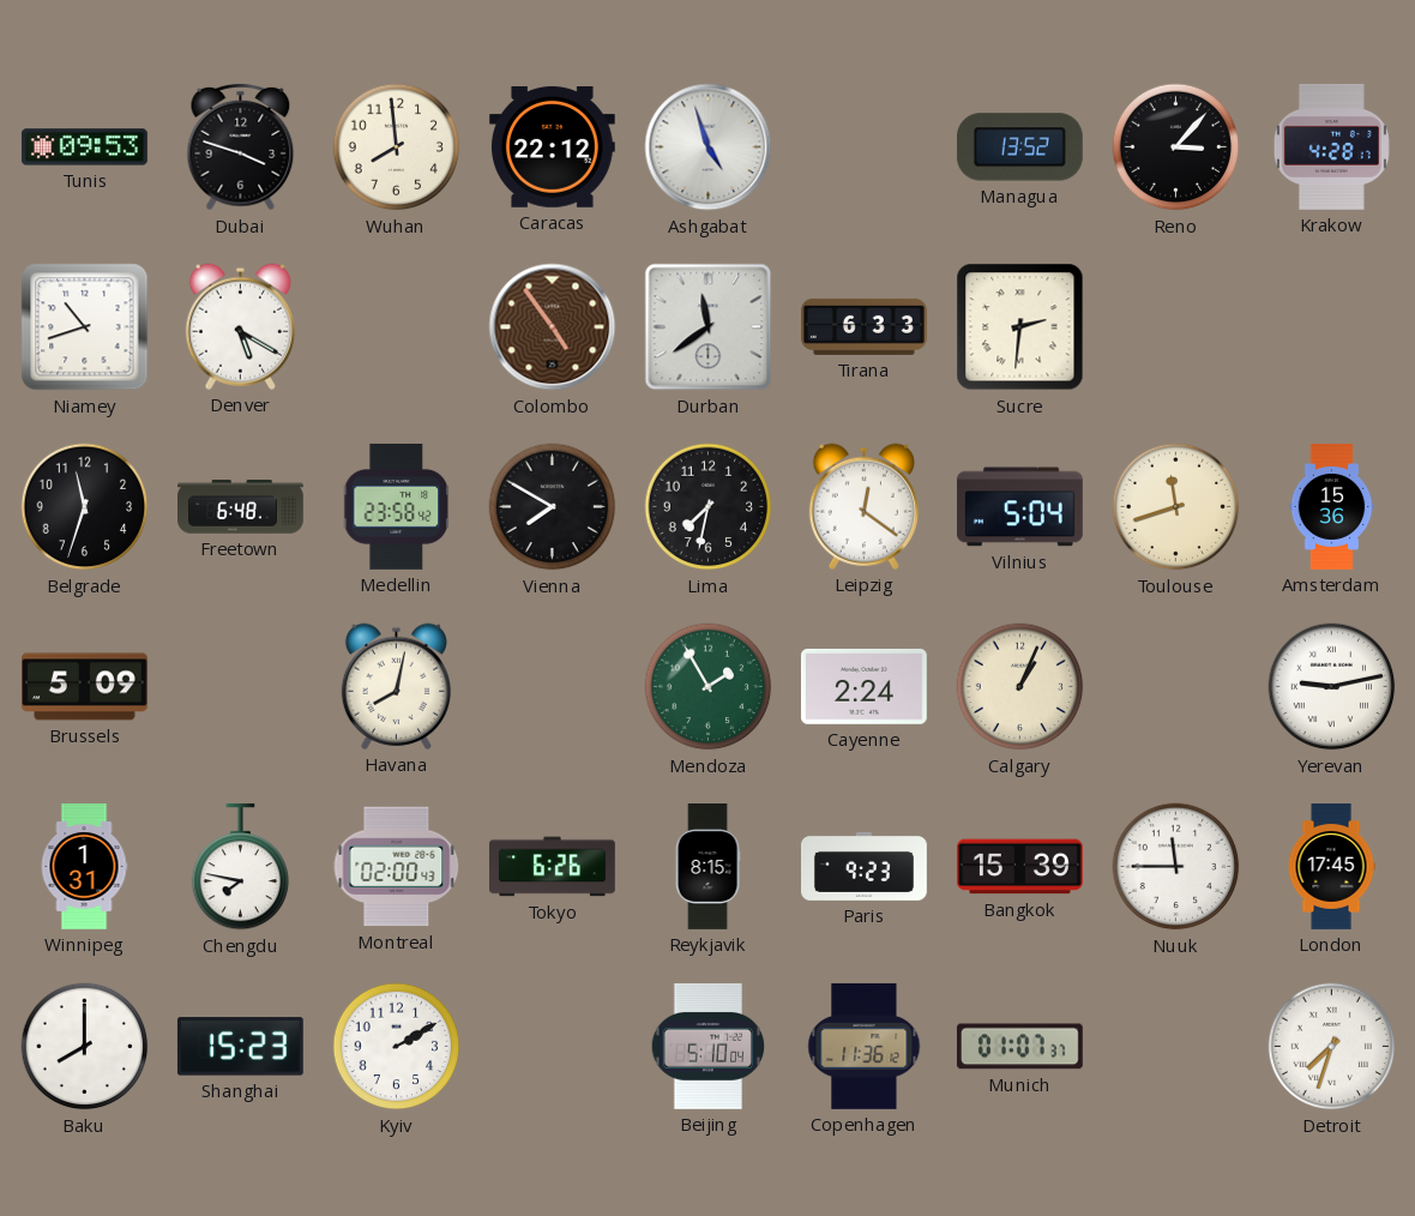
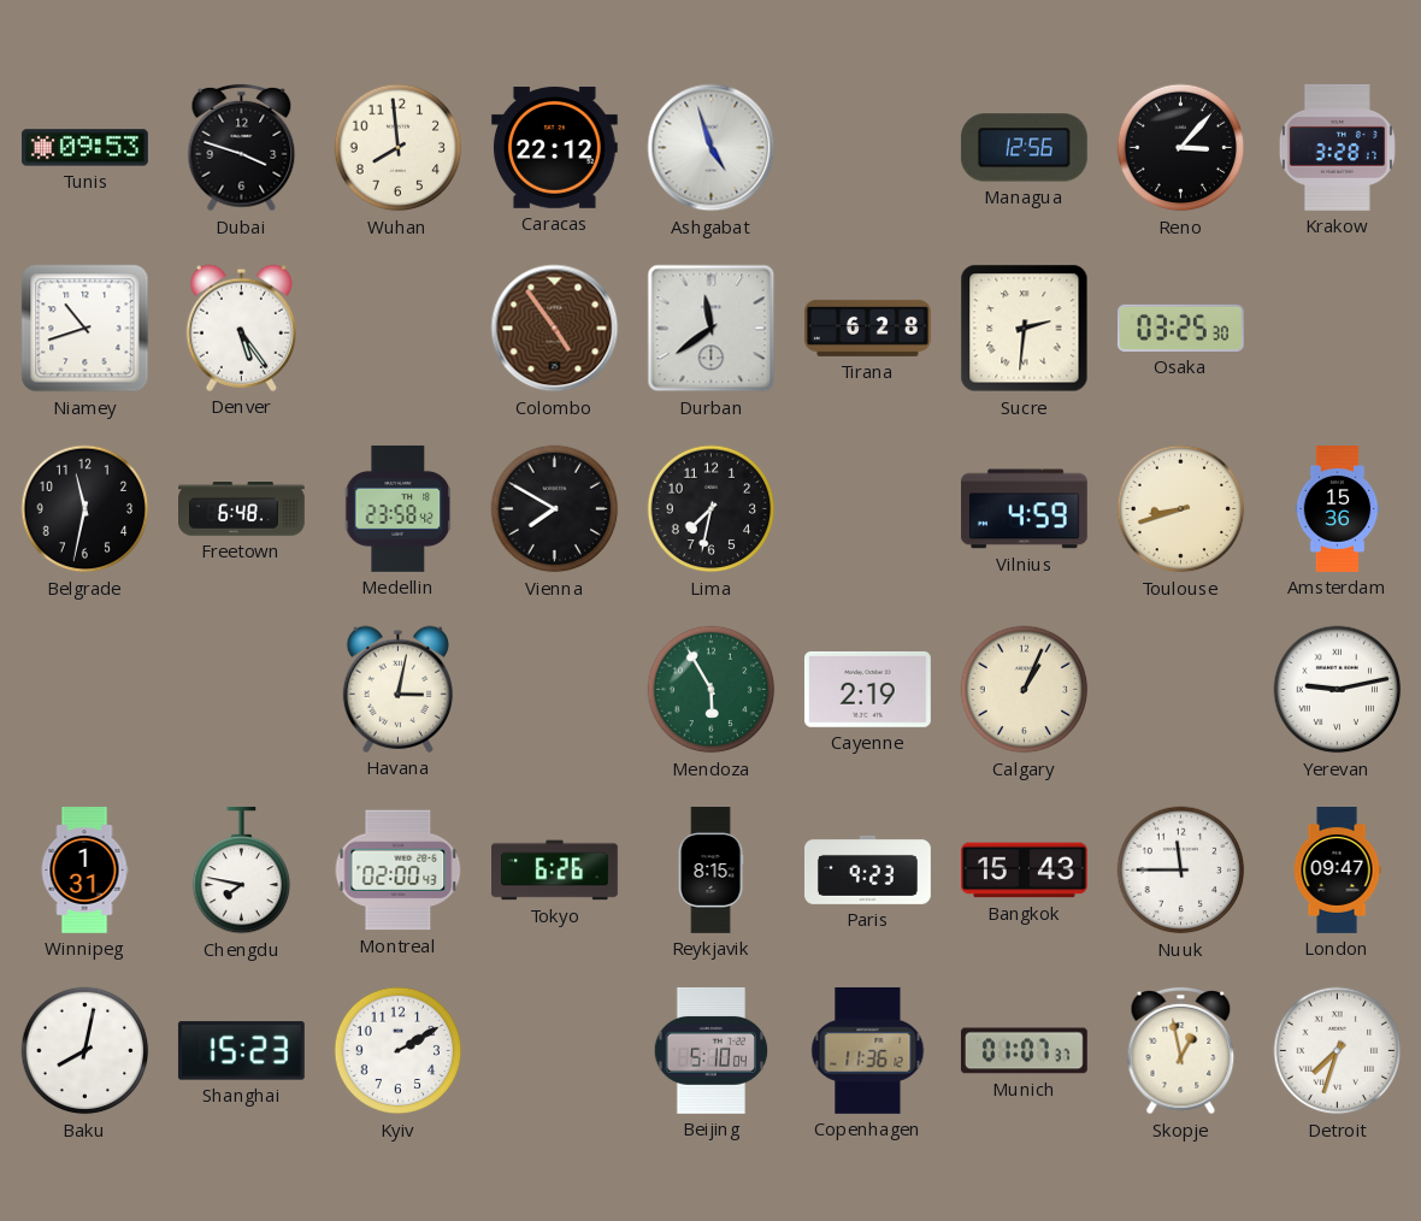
Managua: 13:52 -> 12:56 (1024, 148)
Krakow: 4:28 -> 3:28 (1337, 147)
Denver: 5:20 -> 5:24 (241, 328)
Tirana: 6:33 -> 6:28 (867, 328)
Osaka: none -> 03:25 (1180, 328)
Belgrade: 11:33 -> 11:32 (86, 509)
Leipzig: 12:21 -> none (863, 506)
Vilnius: 5:04 -> 4:59 (1024, 509)
Toulouse: 11:42 -> 8:42 (1181, 509)
Brussels: 5:09 -> none (85, 687)
Havana: 8:02 -> 3:02 (397, 689)
Mendoza: 1:55 -> 5:55 (712, 690)
Cayenne: 2:24 -> 2:19 (867, 689)
Bangkok: 15:39 -> 15:43 (1024, 871)
London: 17:45 -> 09:47 (1337, 871)
Baku: 8:00 -> 8:02 (86, 1051)
Skopje: none -> 12:58 (1181, 1051)
